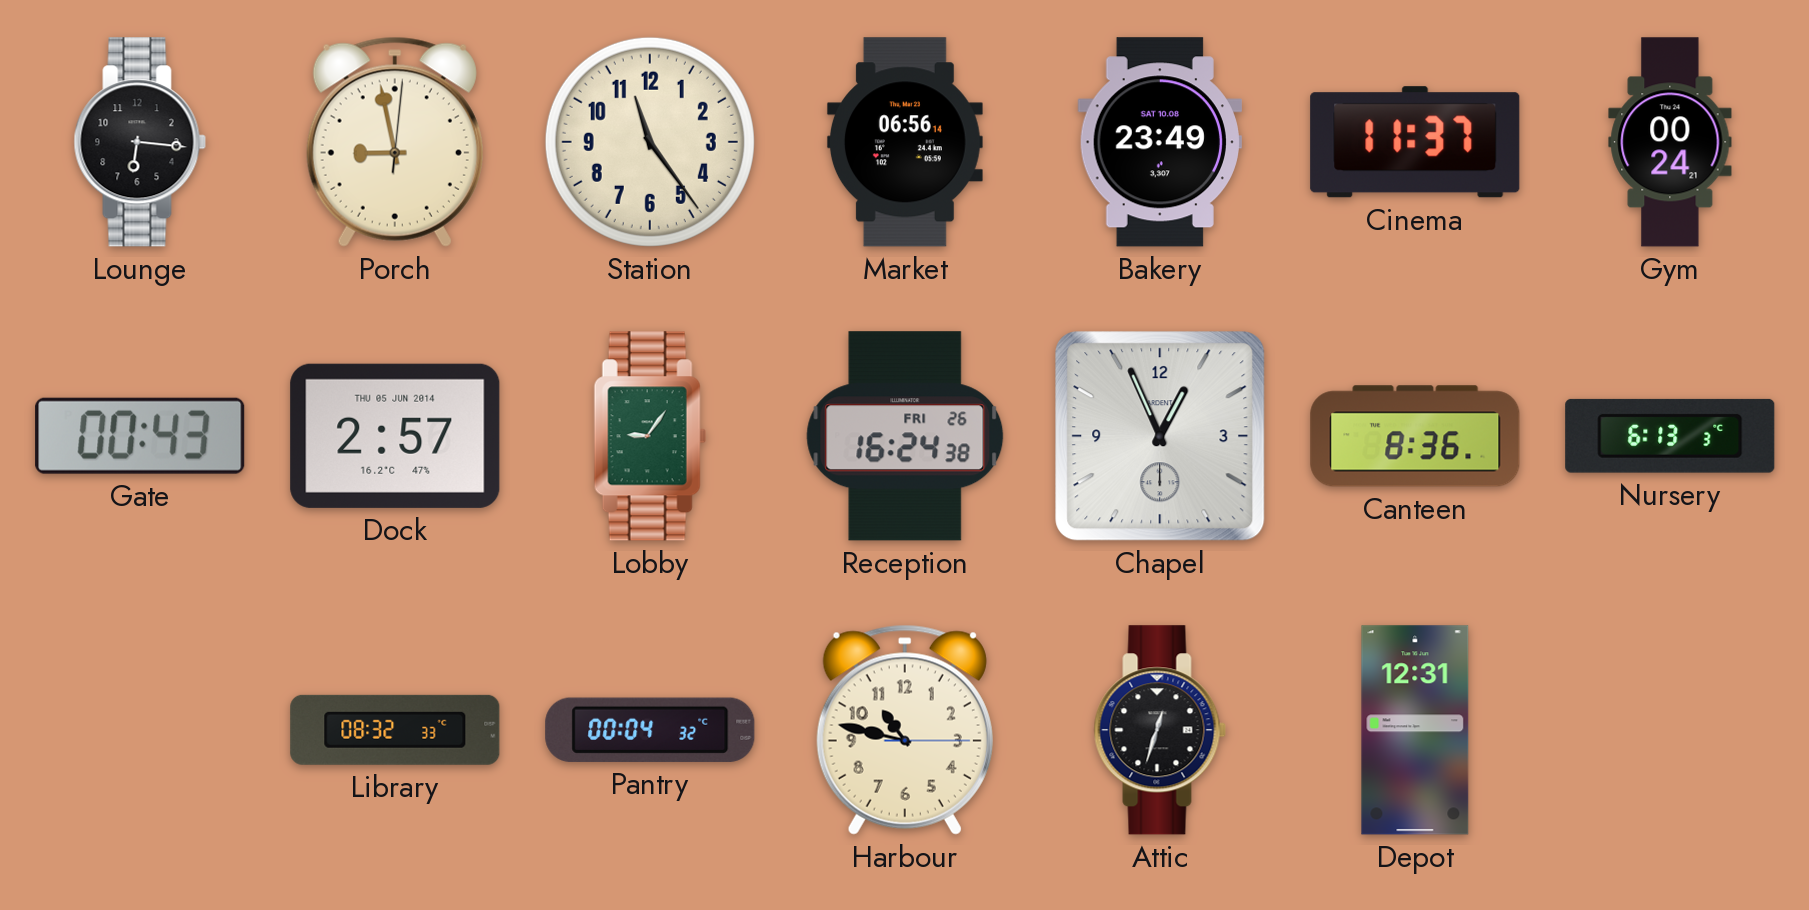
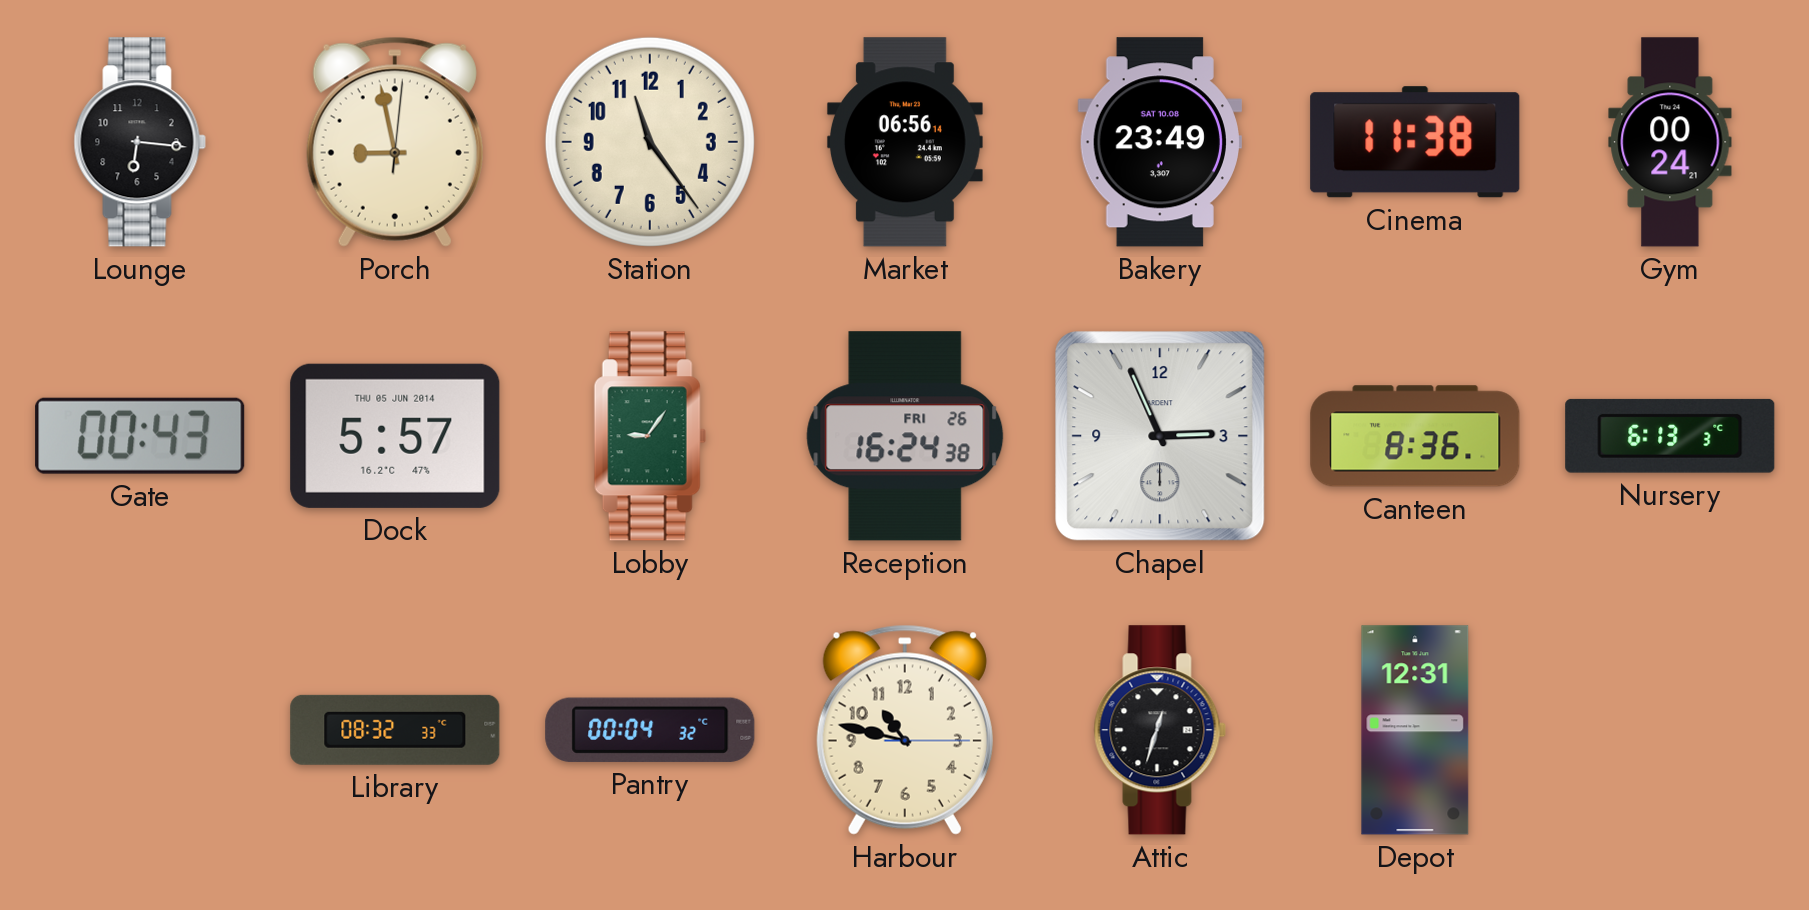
Cinema: 11:37 -> 11:38 (1415, 142)
Dock: 2:57 -> 5:57 (395, 436)
Chapel: 12:56 -> 2:56 (1160, 436)
